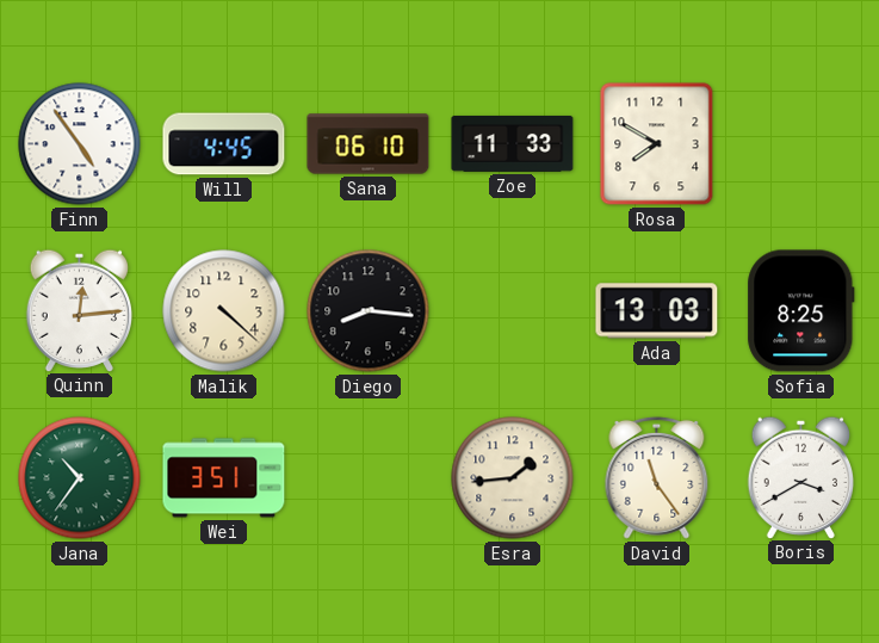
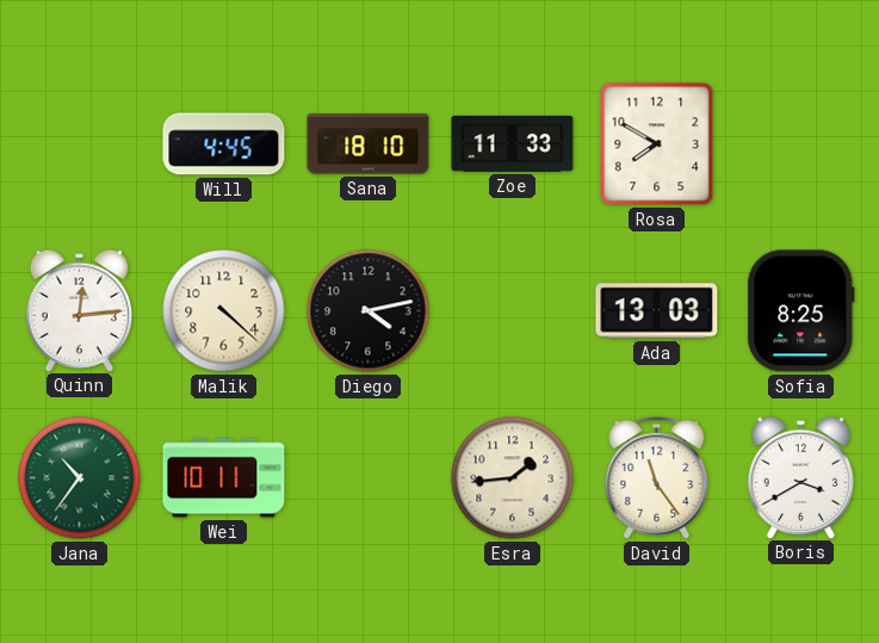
Finn: 4:54 -> none (80, 144)
Sana: 06:10 -> 18:10 (369, 144)
Diego: 8:16 -> 4:13 (369, 311)
Wei: 3:51 -> 10:11 (224, 478)
